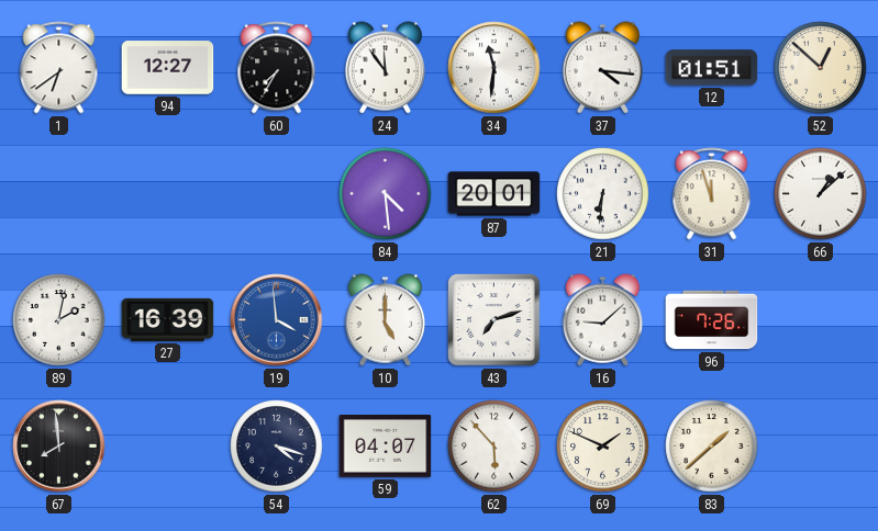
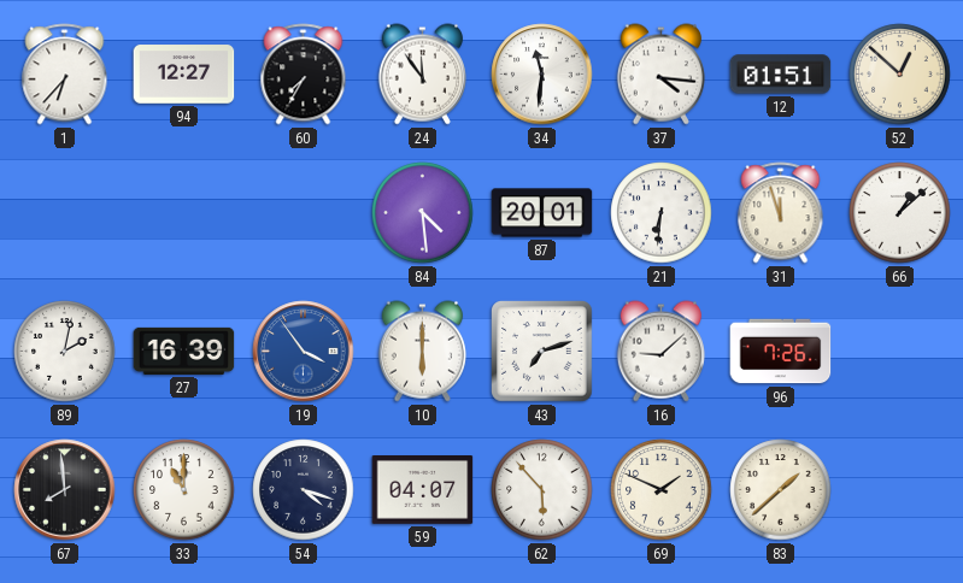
1: 6:39 -> 6:37 (65, 75)
19: 3:59 -> 3:54 (304, 352)
10: 5:00 -> 6:00 (422, 352)
33: none -> 11:00 (184, 490)
